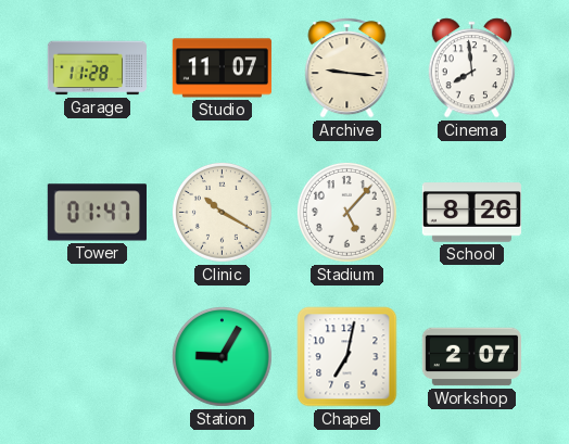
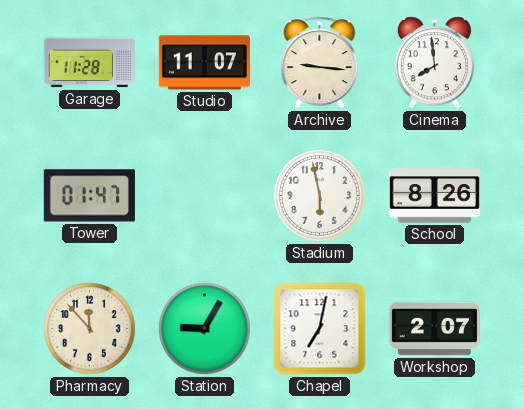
Clinic: 10:20 -> none (223, 213)
Stadium: 5:07 -> 5:58 (320, 196)
Pharmacy: none -> 11:53 (90, 329)
